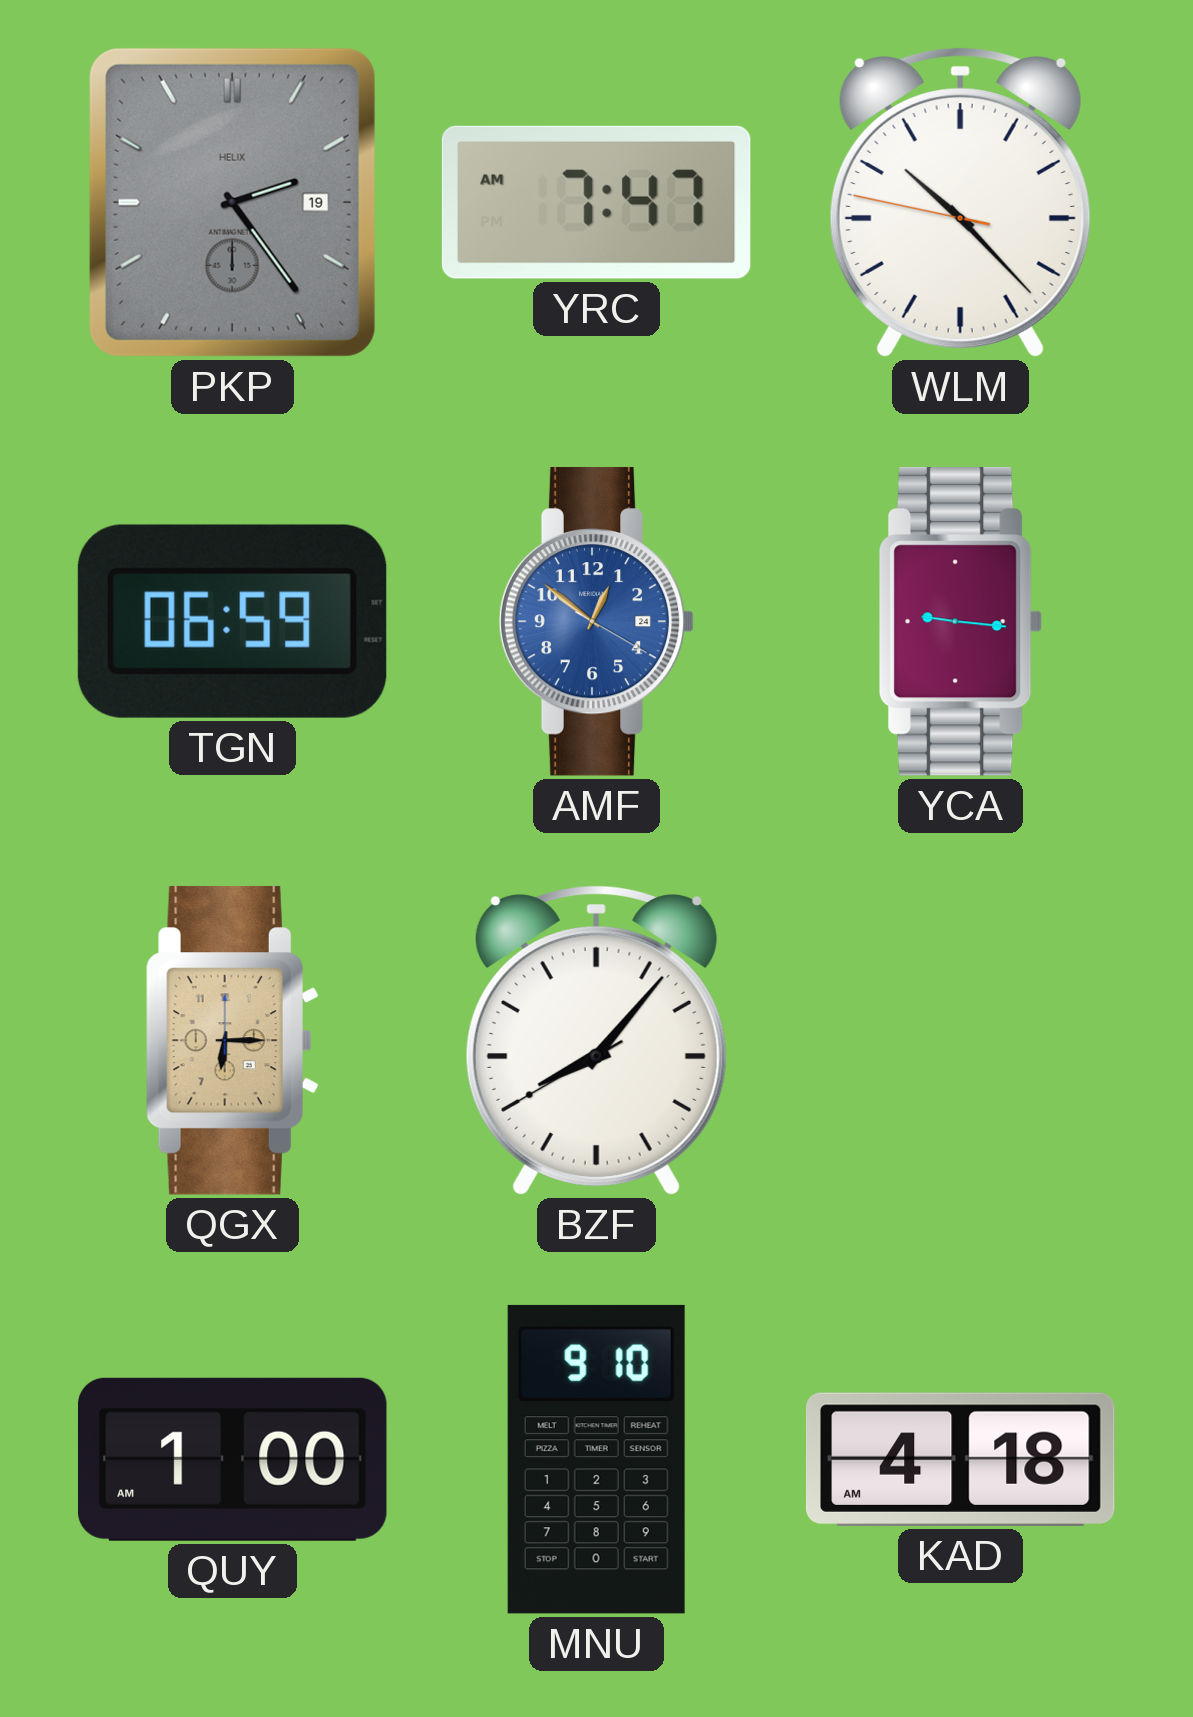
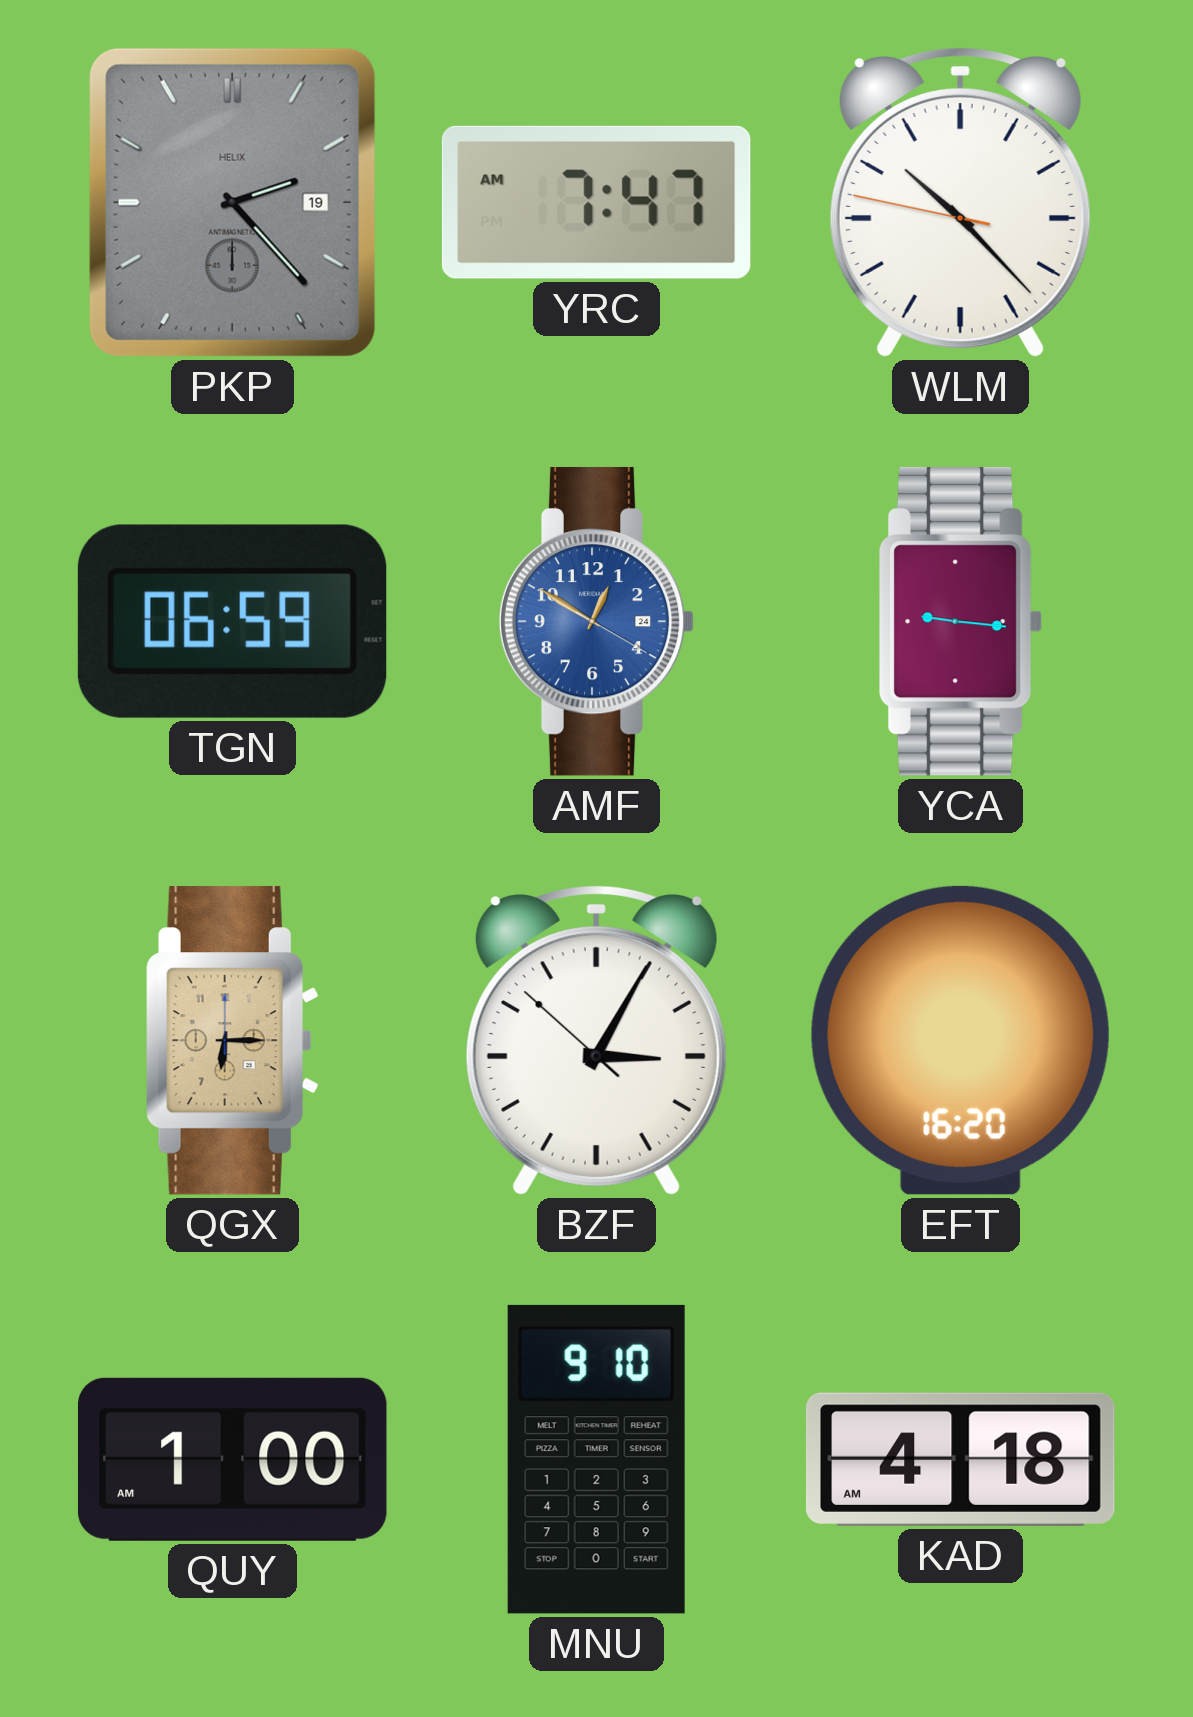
PKP: 2:24 -> 2:23 (232, 202)
AMF: 12:51 -> 12:50 (597, 621)
BZF: 8:06 -> 3:04 (596, 1040)
EFT: none -> 16:20 (960, 1040)
